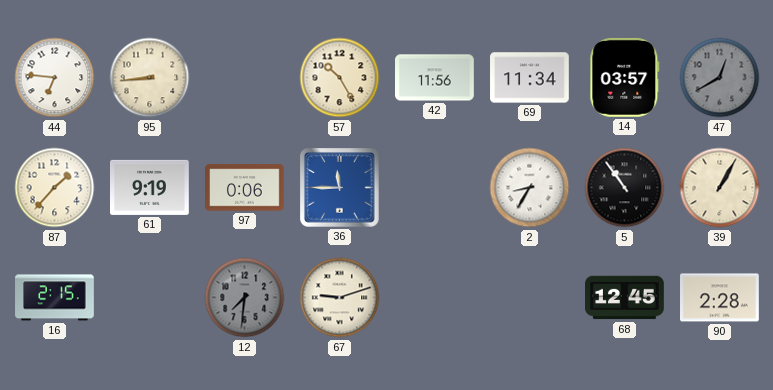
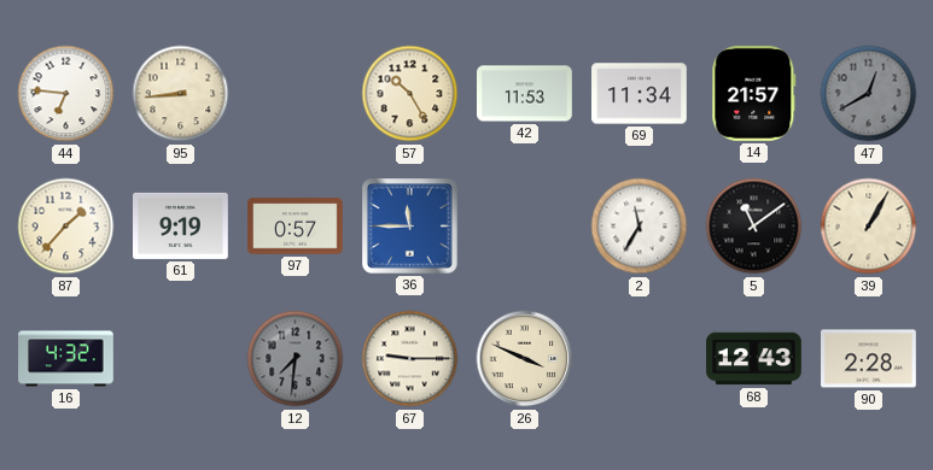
42: 11:56 -> 11:53 (525, 94)
14: 03:57 -> 21:57 (754, 94)
97: 0:06 -> 0:57 (296, 227)
2: 8:35 -> 11:35 (640, 227)
5: 10:54 -> 11:09 (754, 227)
16: 2:15 -> 4:32 (66, 359)
67: 9:12 -> 9:15 (410, 359)
26: none -> 3:49 (525, 359)
68: 12:45 -> 12:43 (754, 359)
